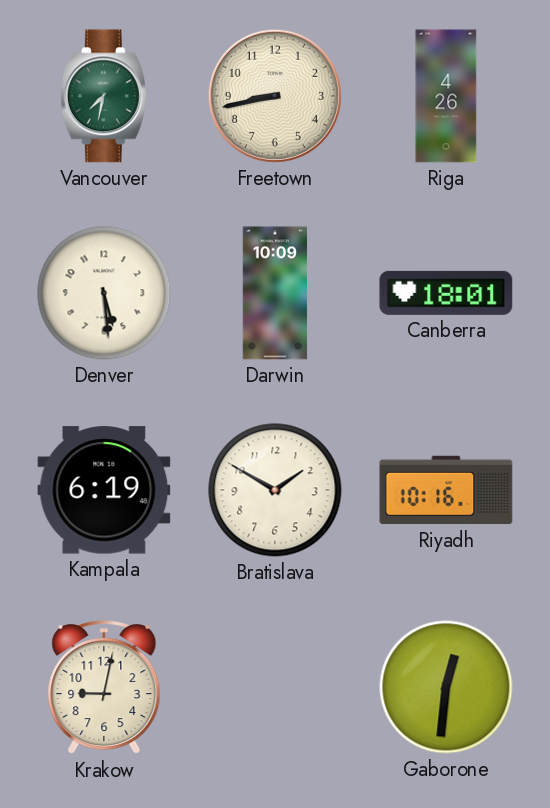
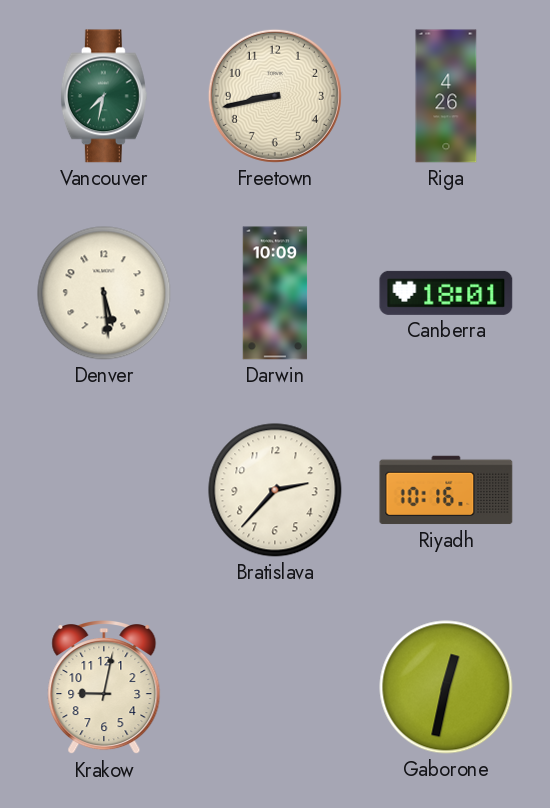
Kampala: 6:19 -> none (104, 490)
Bratislava: 1:50 -> 2:37 (275, 490)
Gaborone: 12:31 -> 12:32 (446, 687)
